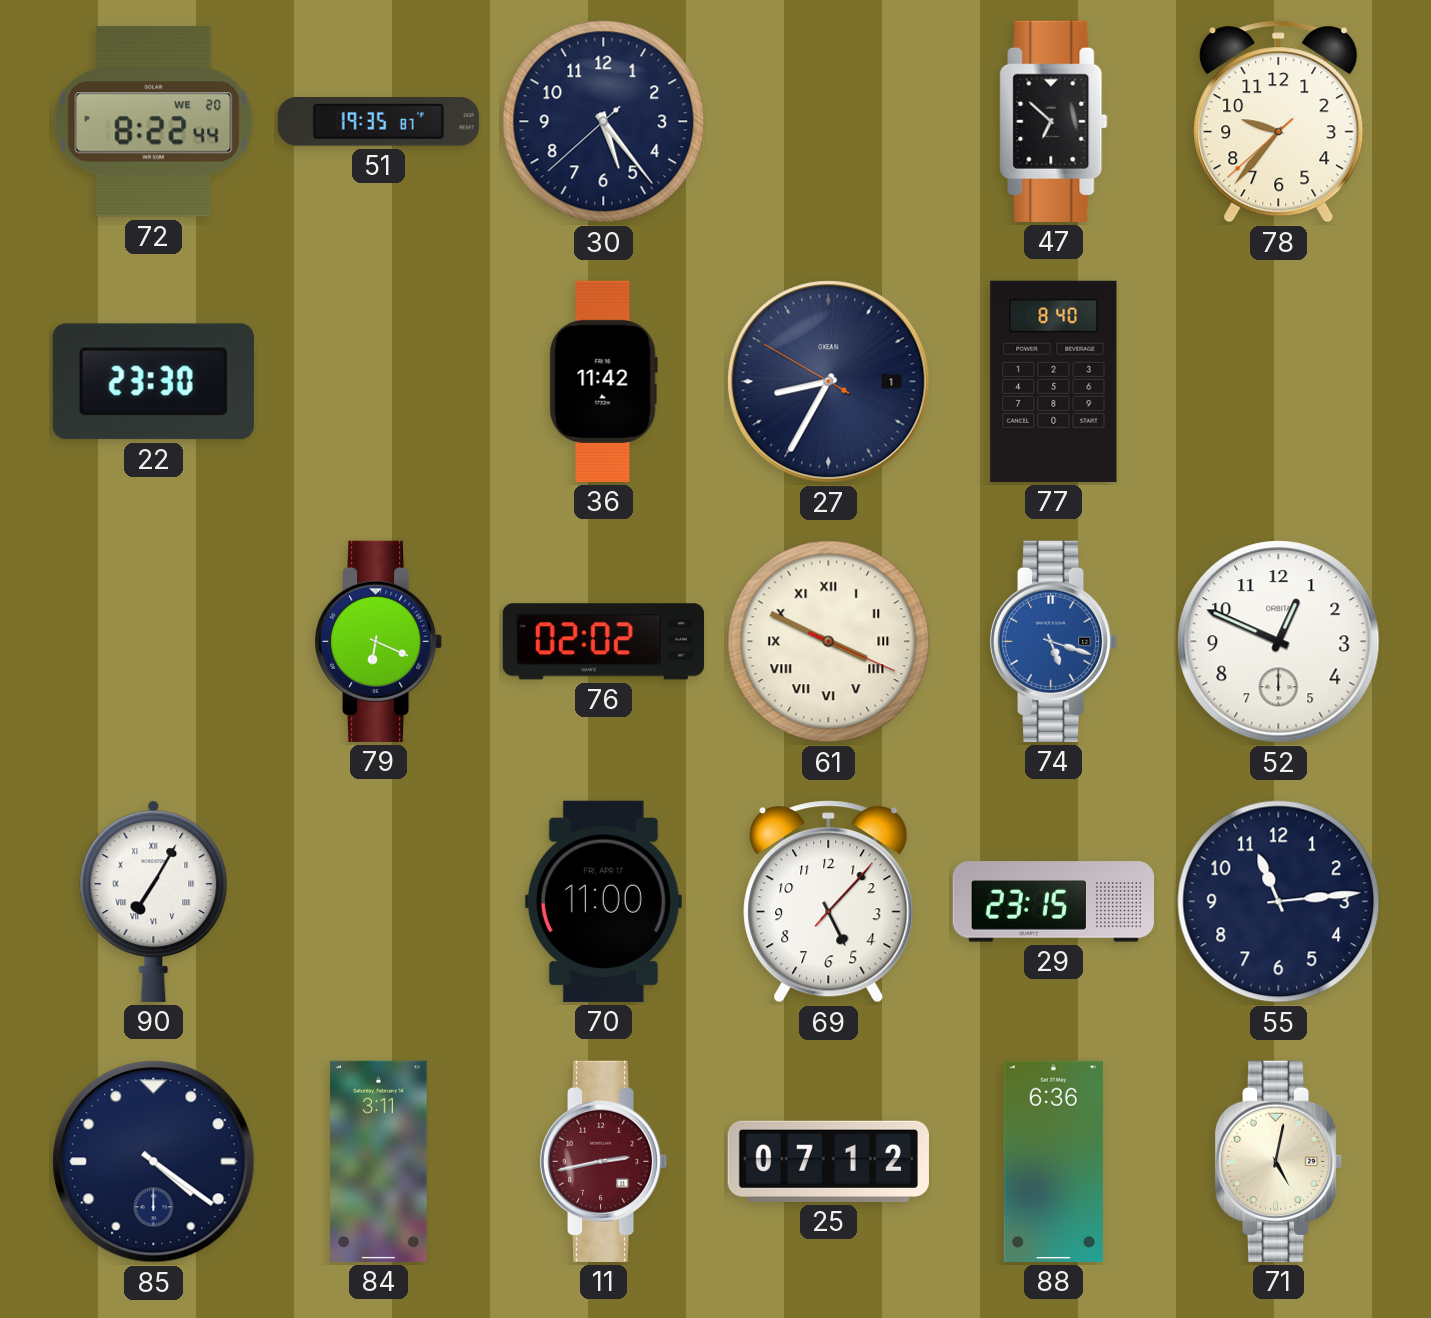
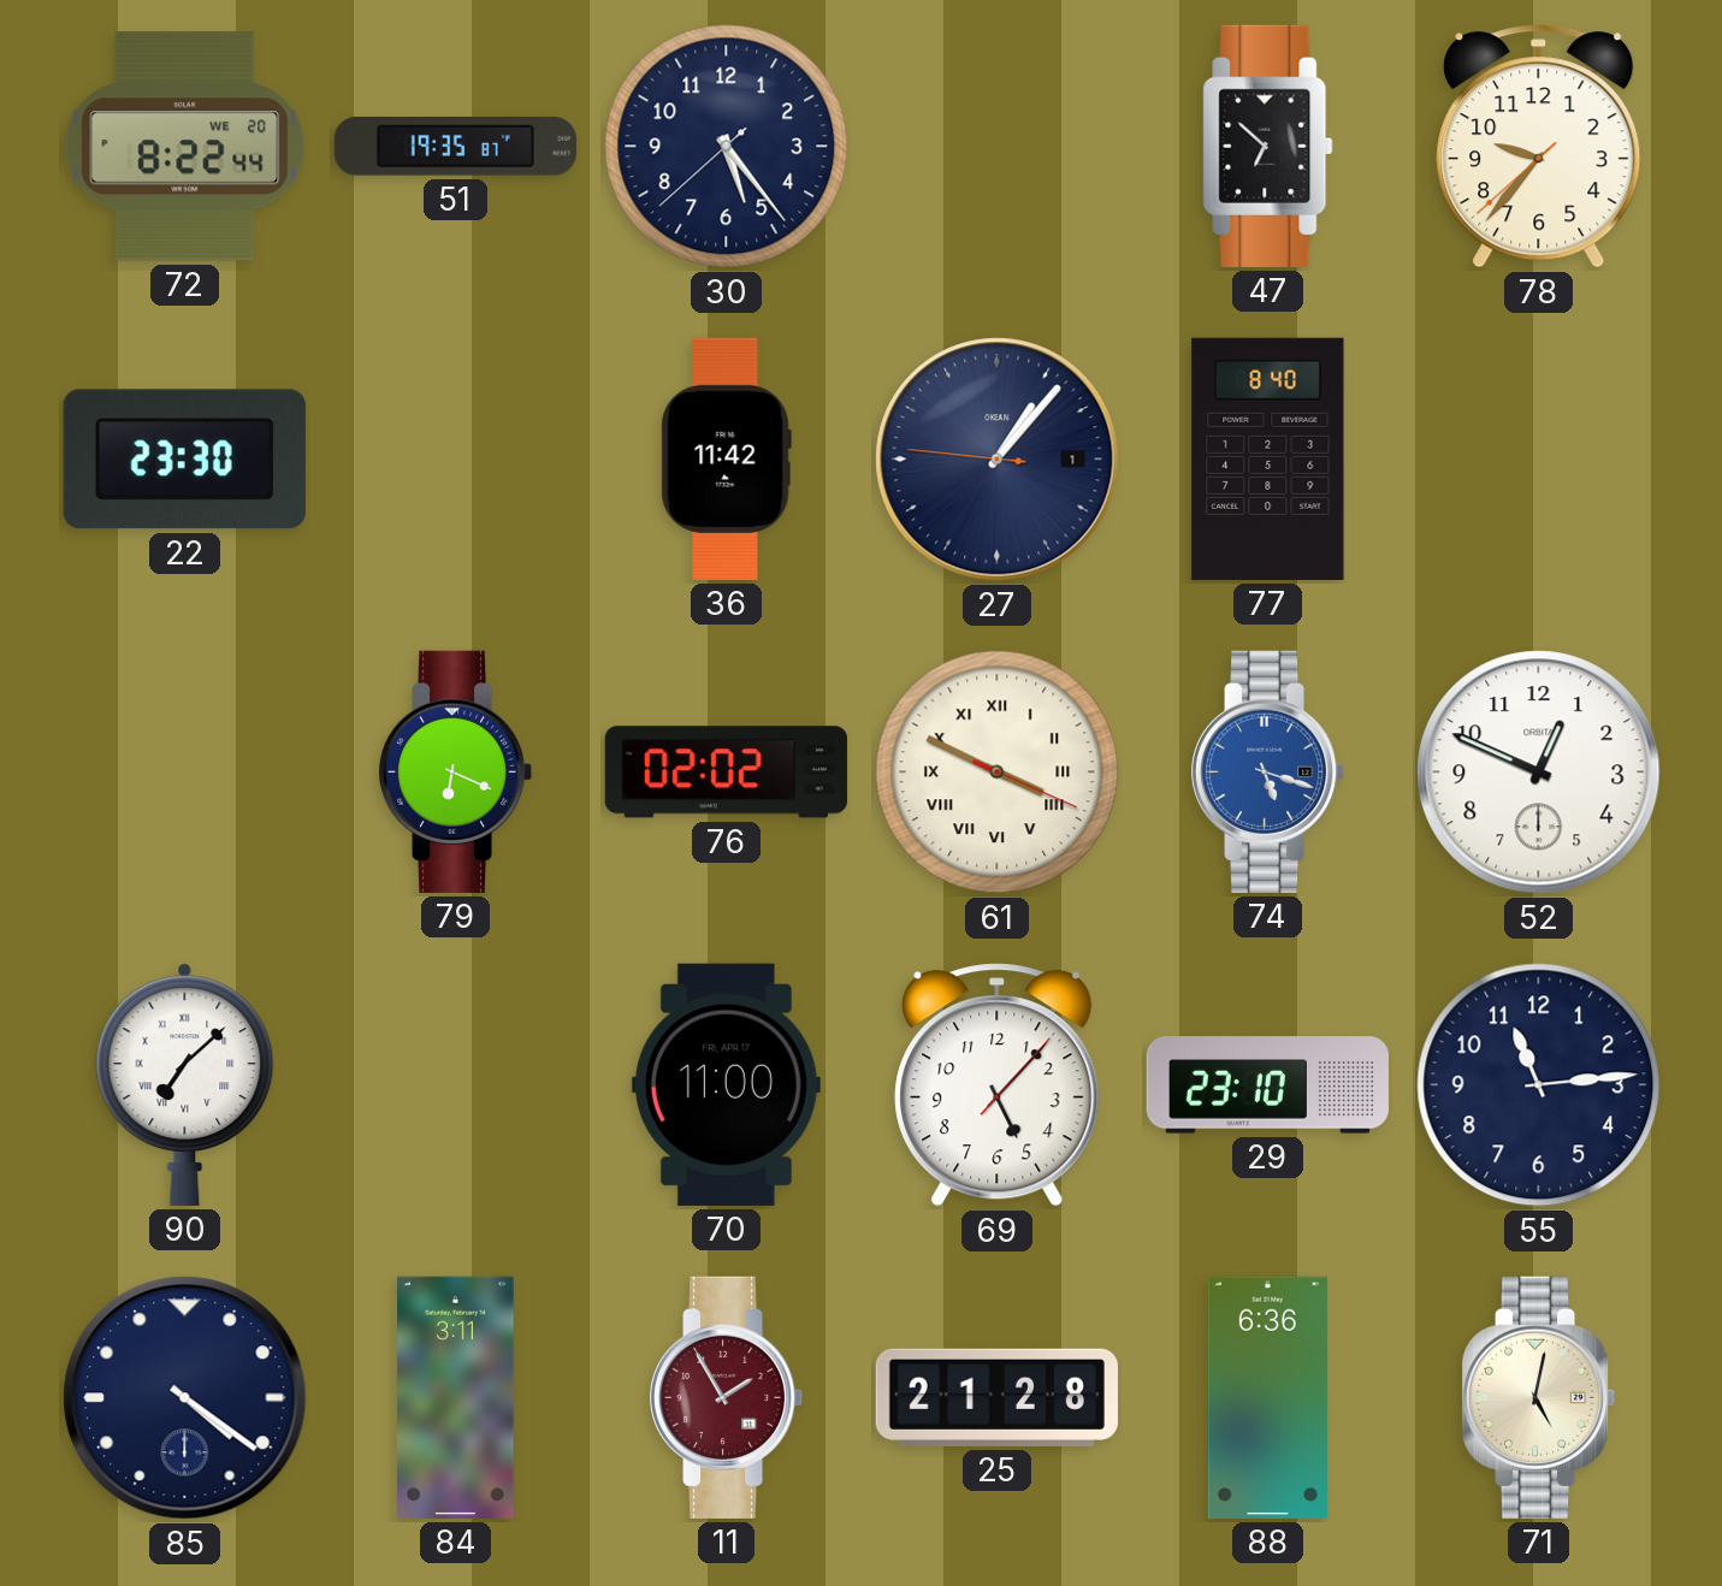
27: 8:34 -> 1:06 (998, 460)
90: 7:05 -> 7:08 (185, 1084)
29: 23:15 -> 23:10 (1267, 1085)
11: 2:43 -> 1:55 (727, 1397)
25: 07:12 -> 21:28 (996, 1397)
